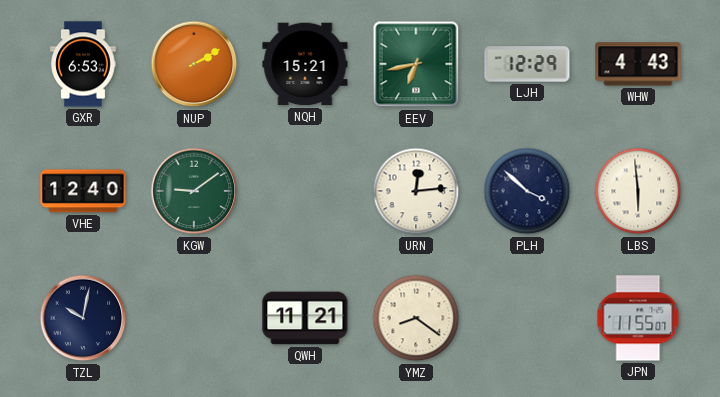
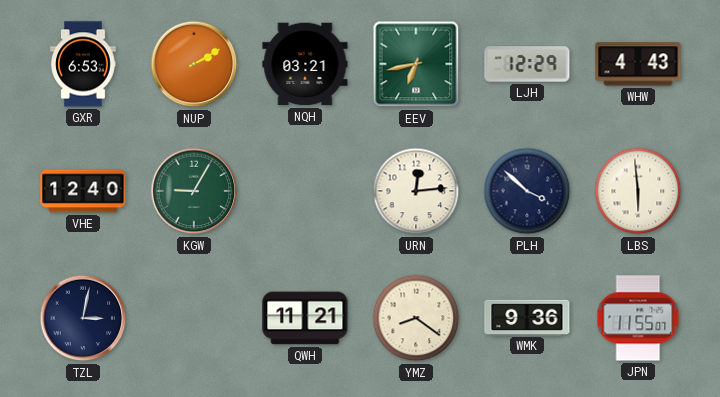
NQH: 15:21 -> 03:21 (305, 64)
KGW: 9:09 -> 9:05 (194, 191)
TZL: 10:02 -> 3:02 (83, 318)
WMK: none -> 9:36 (527, 317)
